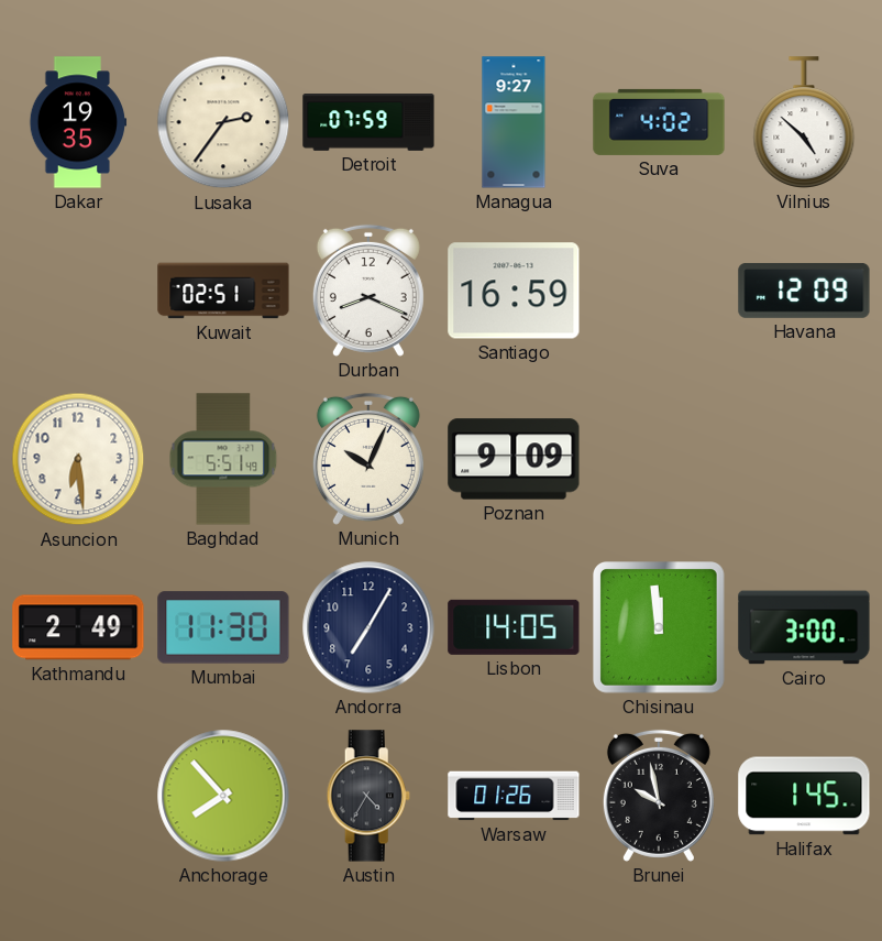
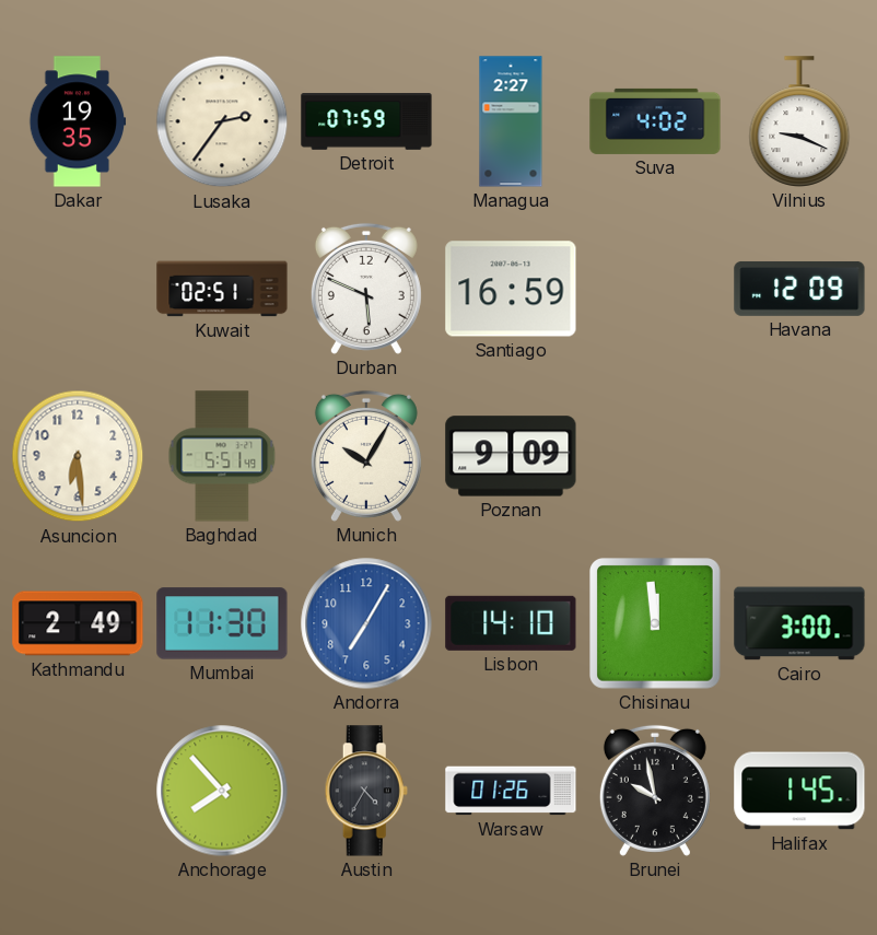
Managua: 9:27 -> 2:27 (511, 121)
Vilnius: 4:52 -> 9:19 (799, 121)
Durban: 8:19 -> 5:49 (366, 289)
Munich: 10:04 -> 10:05 (366, 456)
Andorra dial: navy -> blue (366, 623)
Lisbon: 14:05 -> 14:10 (511, 623)
